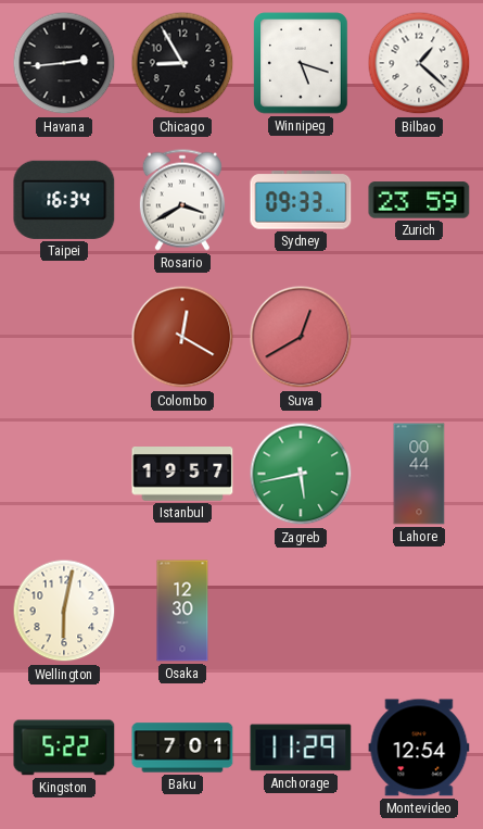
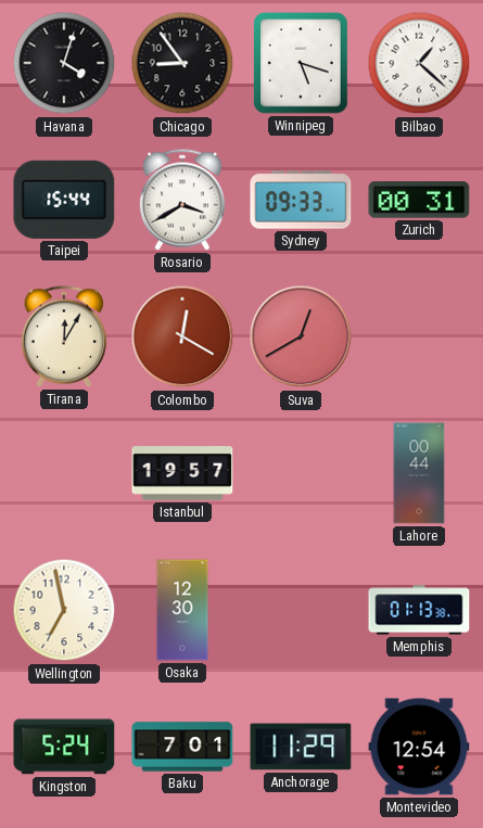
Havana: 2:44 -> 4:03 (64, 63)
Chicago: 8:55 -> 8:54 (182, 63)
Taipei: 16:34 -> 15:44 (64, 200)
Zurich: 23:59 -> 00:31 (419, 200)
Tirana: none -> 12:05 (64, 336)
Zagreb: 5:43 -> none (301, 474)
Wellington: 6:02 -> 6:58 (64, 610)
Memphis: none -> 01:13 (419, 610)
Kingston: 5:22 -> 5:24 (64, 747)
